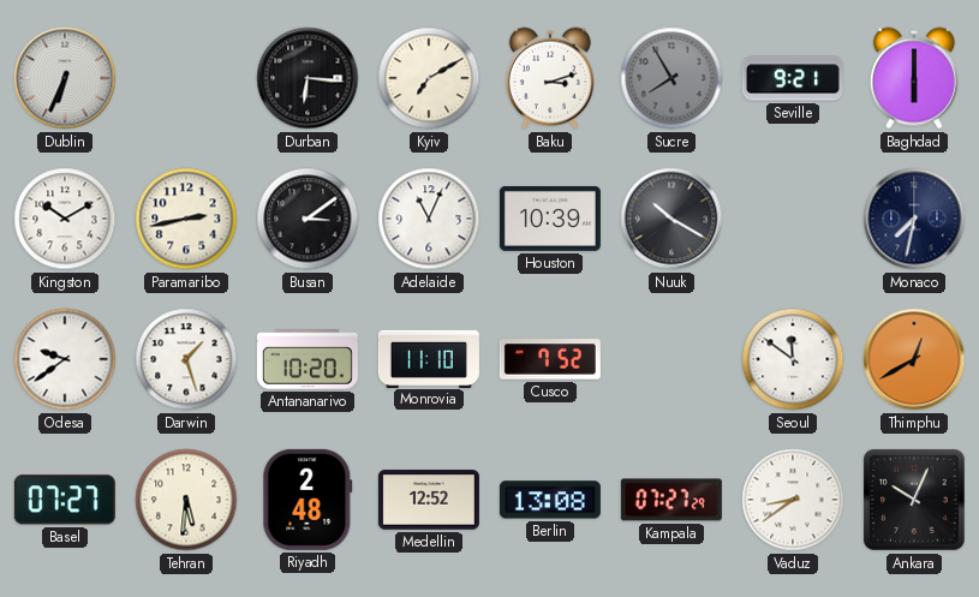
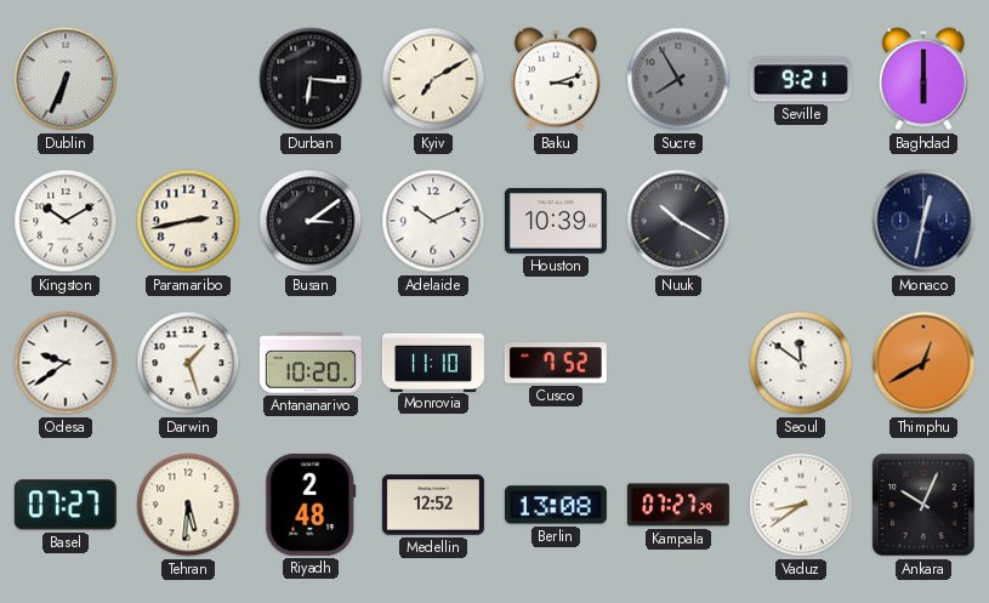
Adelaide: 11:04 -> 10:11 (433, 221)
Monaco: 7:32 -> 12:32 (923, 221)
